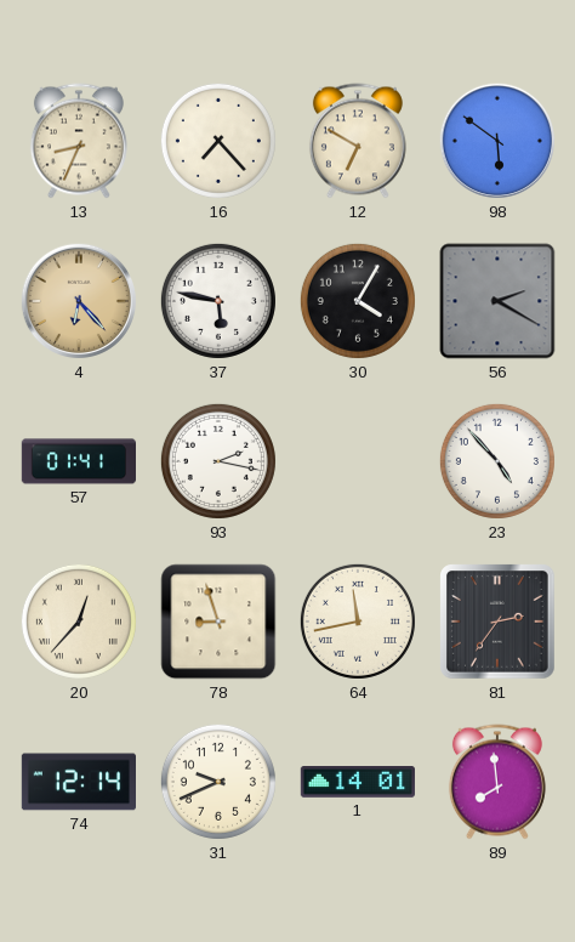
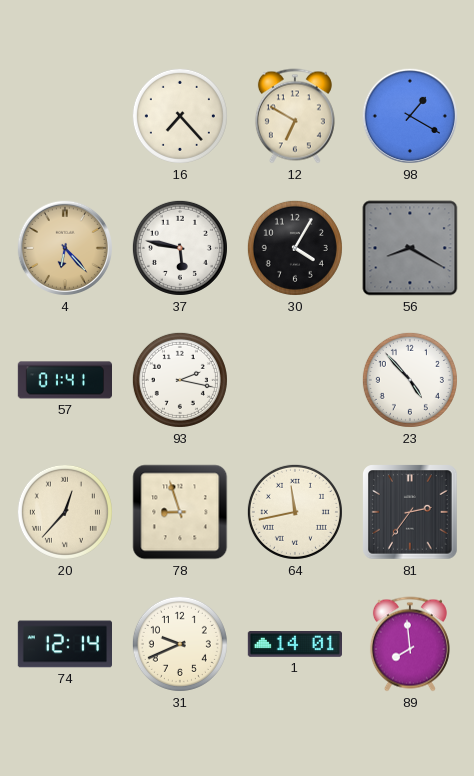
13: 8:34 -> none (79, 141)
98: 5:51 -> 1:20 (410, 116)
56: 2:20 -> 8:20 (410, 248)
